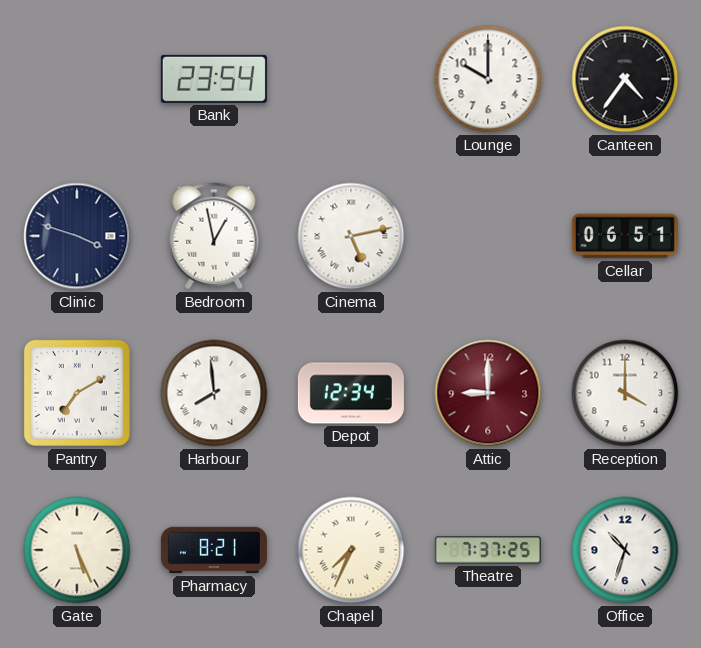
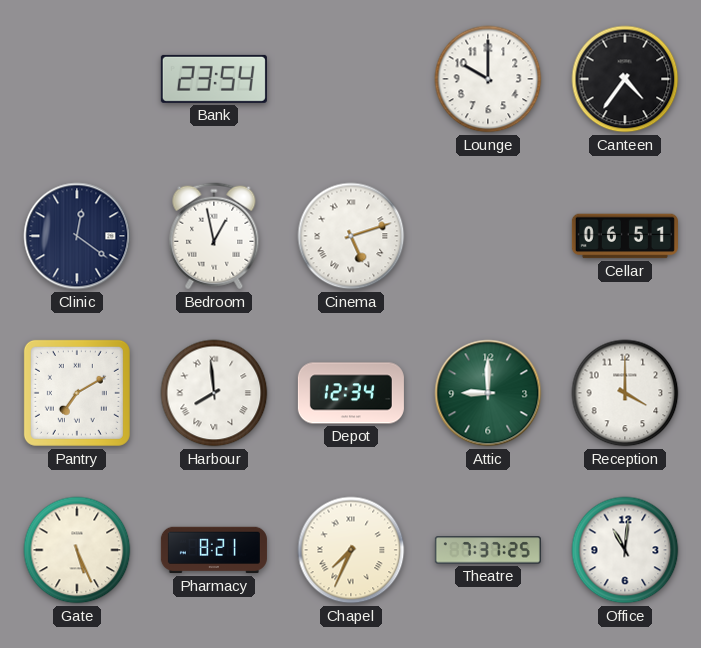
Clinic: 3:48 -> 12:21 (77, 236)
Cinema: 5:13 -> 5:12 (351, 236)
Attic dial: burgundy -> green (488, 393)
Office: 10:33 -> 11:01 (625, 550)
